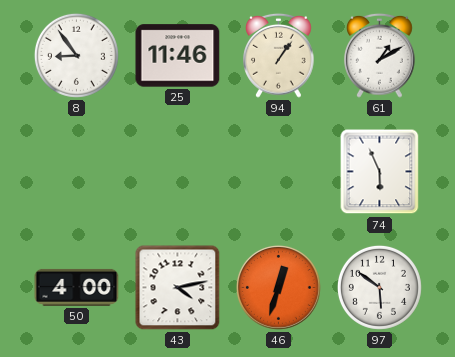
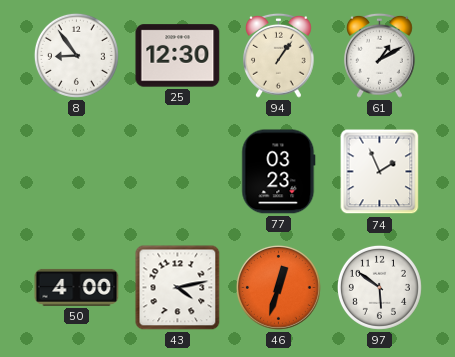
25: 11:46 -> 12:30 (178, 56)
77: none -> 03:23 (279, 172)
74: 5:56 -> 1:56 (380, 172)
